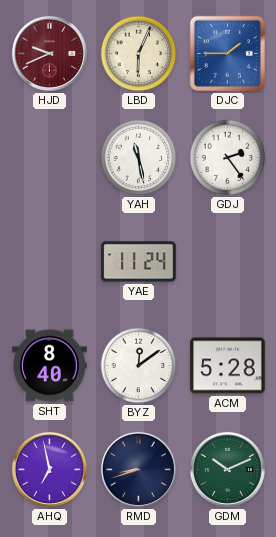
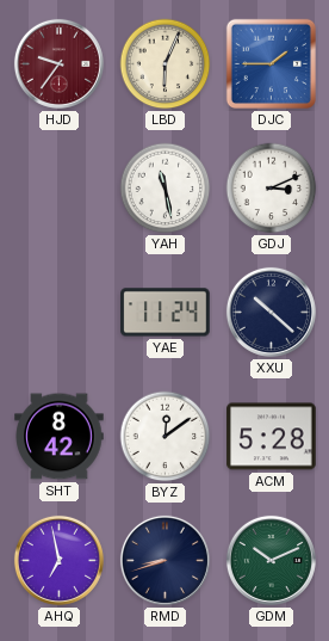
HJD: 9:41 -> 9:36 (58, 63)
GDJ: 2:24 -> 3:11 (272, 189)
XXU: none -> 10:22 (271, 312)
SHT: 8:40 -> 8:42 (60, 437)
